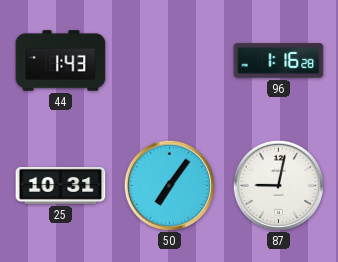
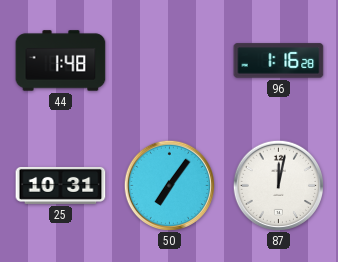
44: 1:43 -> 1:48 (61, 61)
87: 9:02 -> 12:02 (278, 185)
